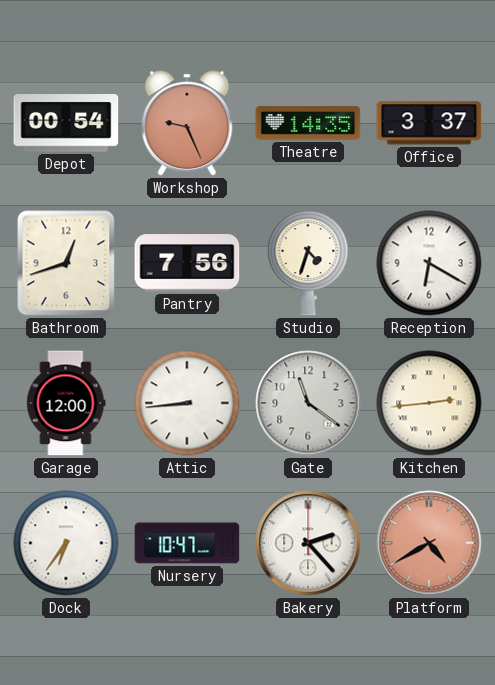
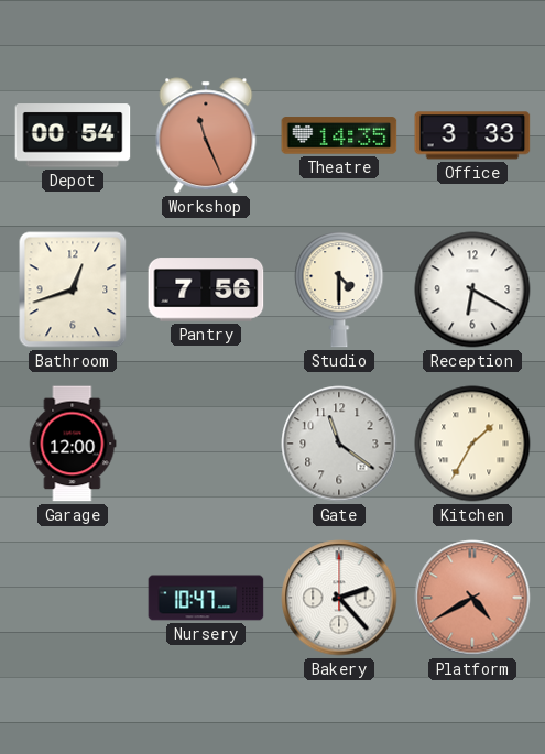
Workshop: 9:26 -> 11:26 (206, 135)
Office: 3:37 -> 3:33 (472, 135)
Studio: 4:33 -> 4:30 (339, 289)
Attic: 8:44 -> none (187, 403)
Kitchen: 2:44 -> 1:35 (472, 444)
Dock: 6:36 -> none (66, 543)
